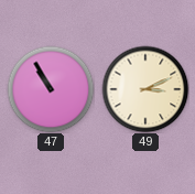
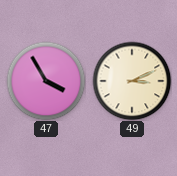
47: 10:55 -> 3:55 (46, 81)
